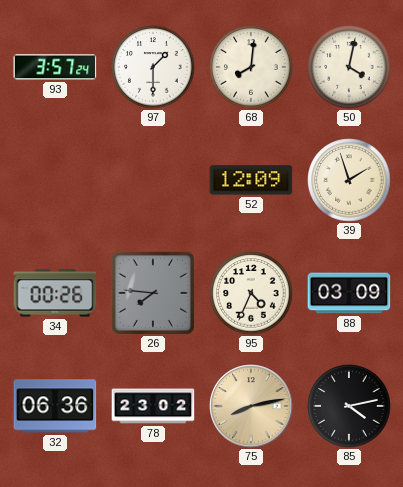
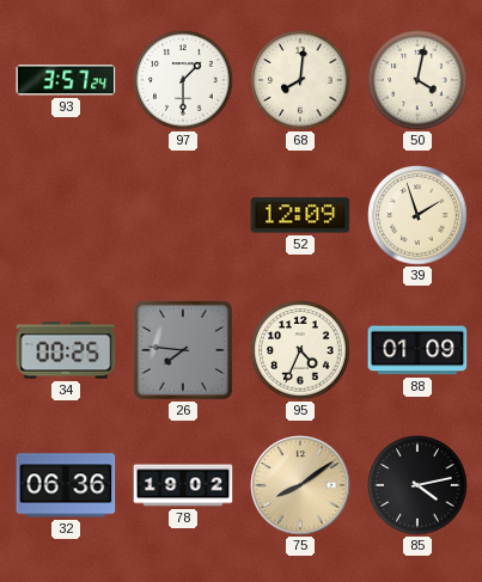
34: 00:26 -> 00:25 (66, 350)
88: 03:09 -> 01:09 (417, 350)
78: 23:02 -> 19:02 (183, 485)
75: 8:13 -> 8:09 (300, 485)
